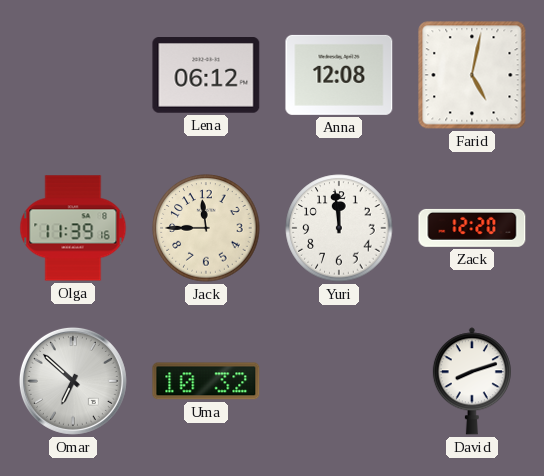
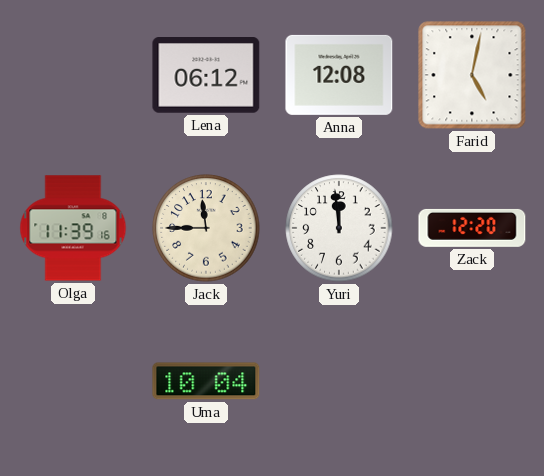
Omar: 6:52 -> none (73, 381)
Uma: 10:32 -> 10:04 (206, 381)
David: 8:12 -> none (472, 381)
